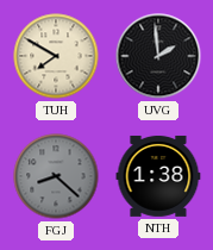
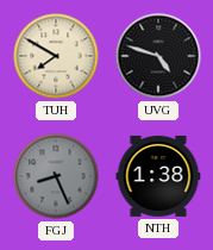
UVG: 1:59 -> 4:48 (158, 56)
FGJ: 8:22 -> 8:26 (56, 176)
